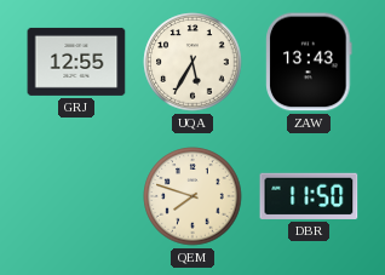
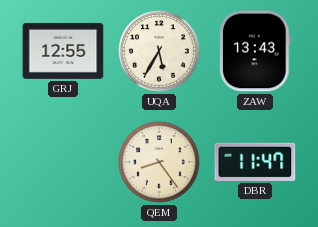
QEM: 7:48 -> 8:24 (159, 162)
DBR: 11:50 -> 11:47 (255, 162)
